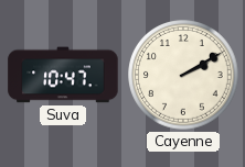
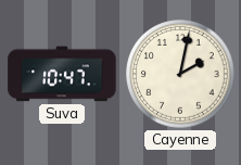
Cayenne: 2:10 -> 2:02 (180, 74)
